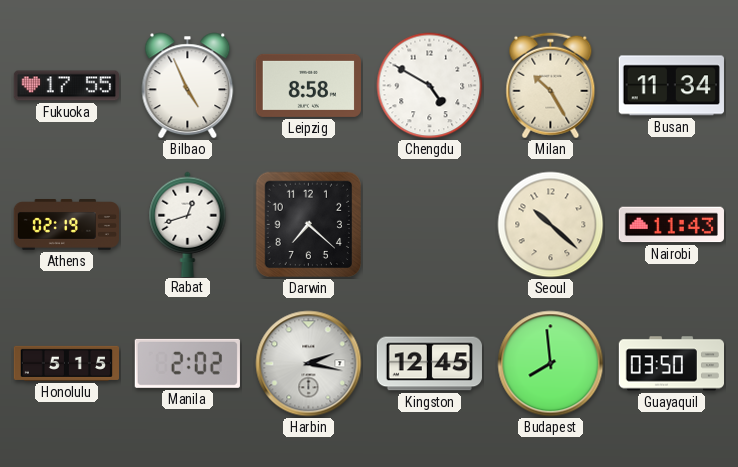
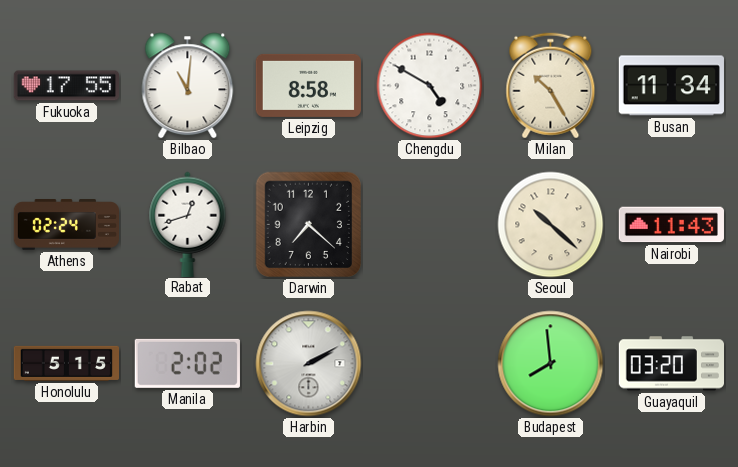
Bilbao: 4:56 -> 11:01 (188, 86)
Athens: 02:19 -> 02:24 (66, 225)
Harbin: 2:17 -> 2:10 (309, 364)
Kingston: 12:45 -> none (429, 364)
Guayaquil: 03:50 -> 03:20 (671, 364)
